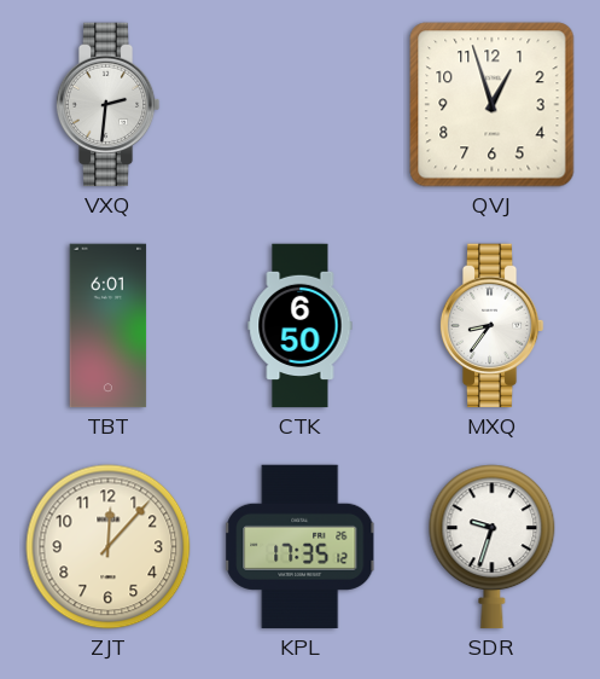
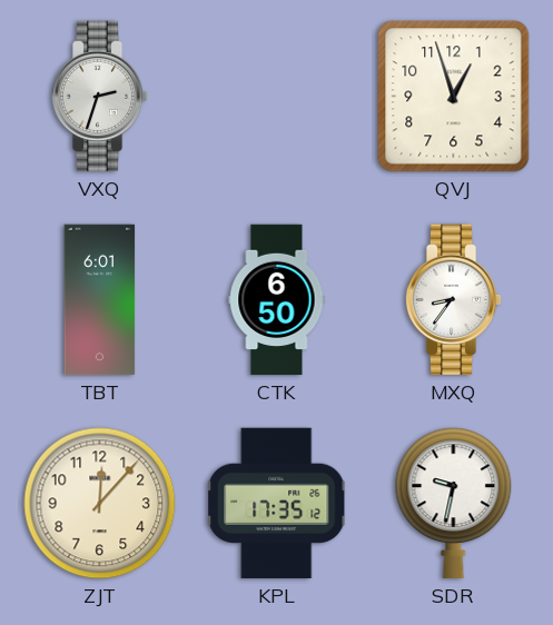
VXQ: 2:31 -> 2:33 (99, 97)
SDR: 9:33 -> 9:32 (454, 504)
